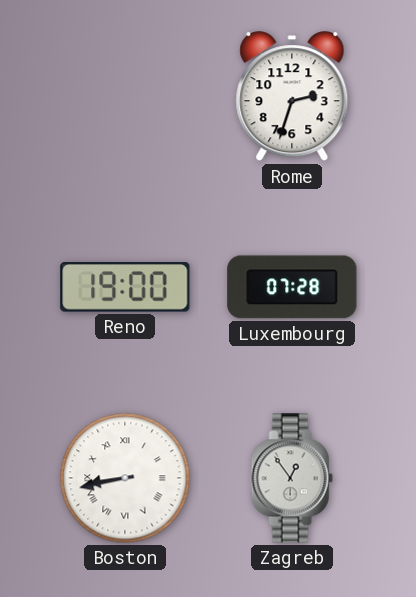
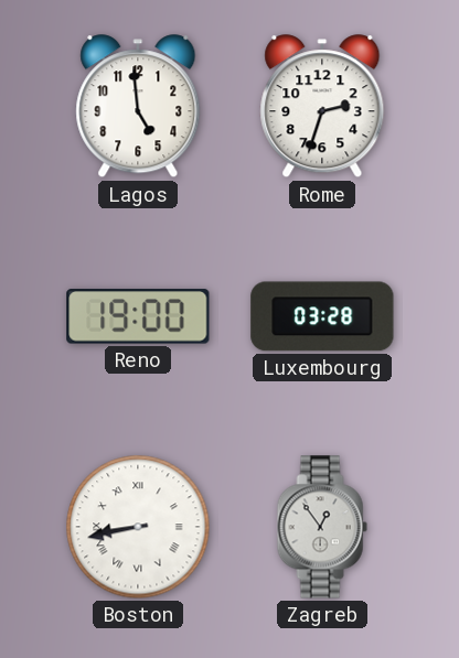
Lagos: none -> 4:59 (138, 107)
Luxembourg: 07:28 -> 03:28 (322, 316)
